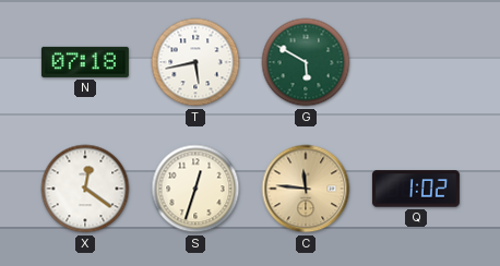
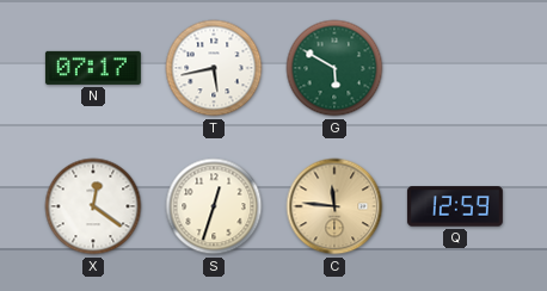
N: 07:18 -> 07:17 (93, 68)
Q: 1:02 -> 12:59 (455, 206)
